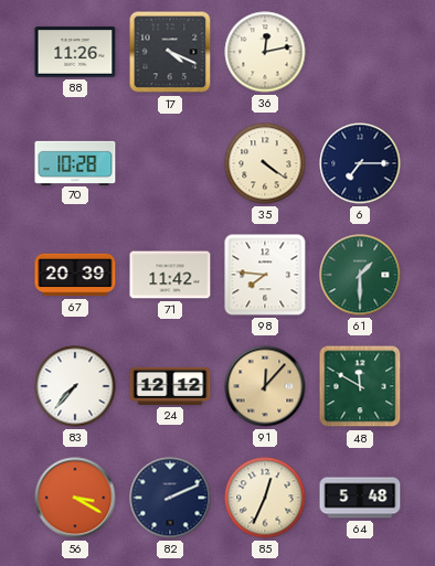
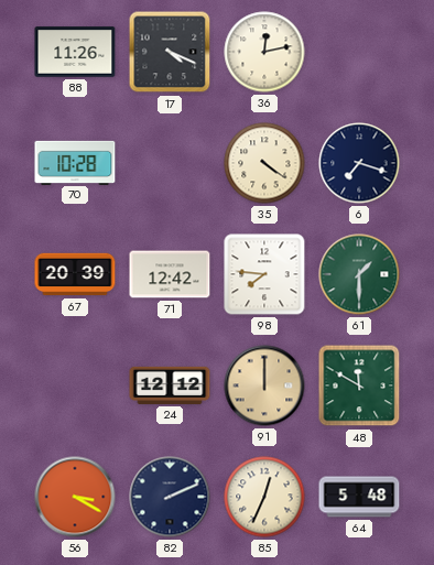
6: 7:15 -> 7:18 (359, 163)
71: 11:42 -> 12:42 (170, 274)
83: 7:37 -> none (75, 386)
91: 12:07 -> 12:00 (264, 385)
